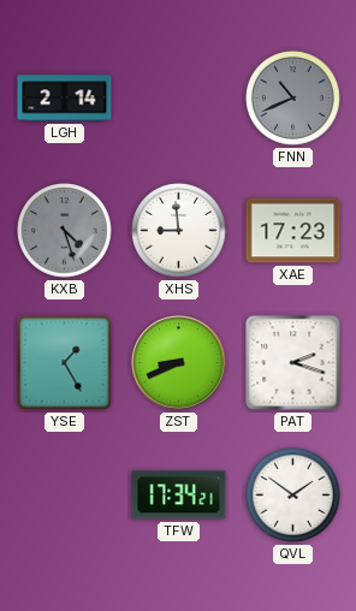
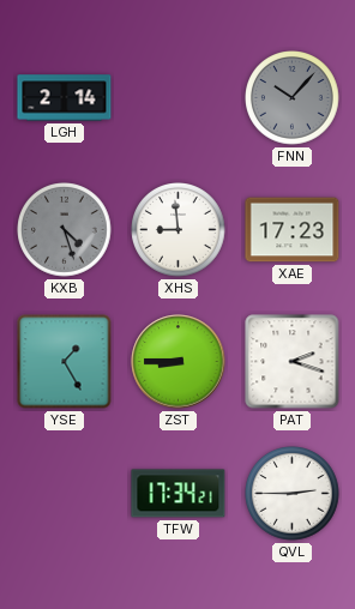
FNN: 10:41 -> 10:07 (293, 98)
ZST: 8:41 -> 8:45 (179, 362)
QVL: 1:51 -> 2:45 (293, 494)
